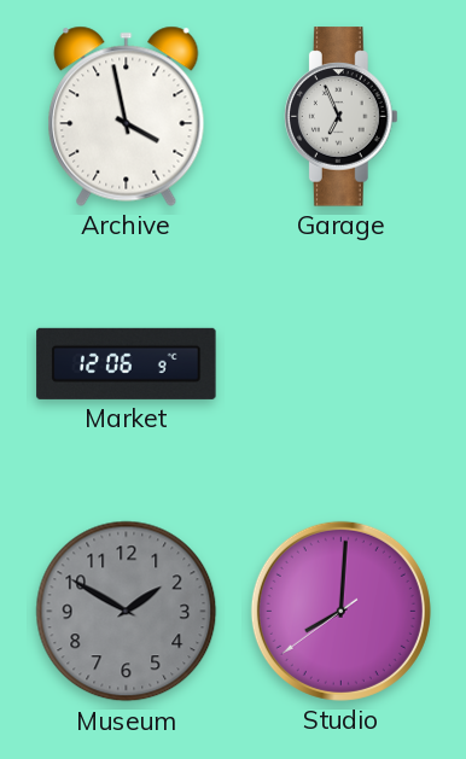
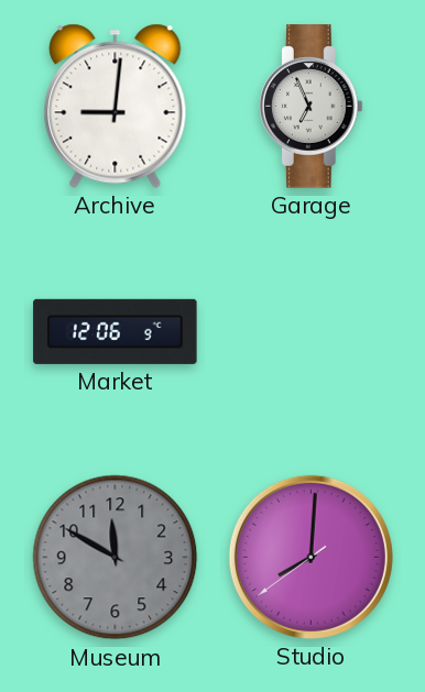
Archive: 3:58 -> 9:01 (116, 106)
Museum: 1:50 -> 11:50 (116, 558)
